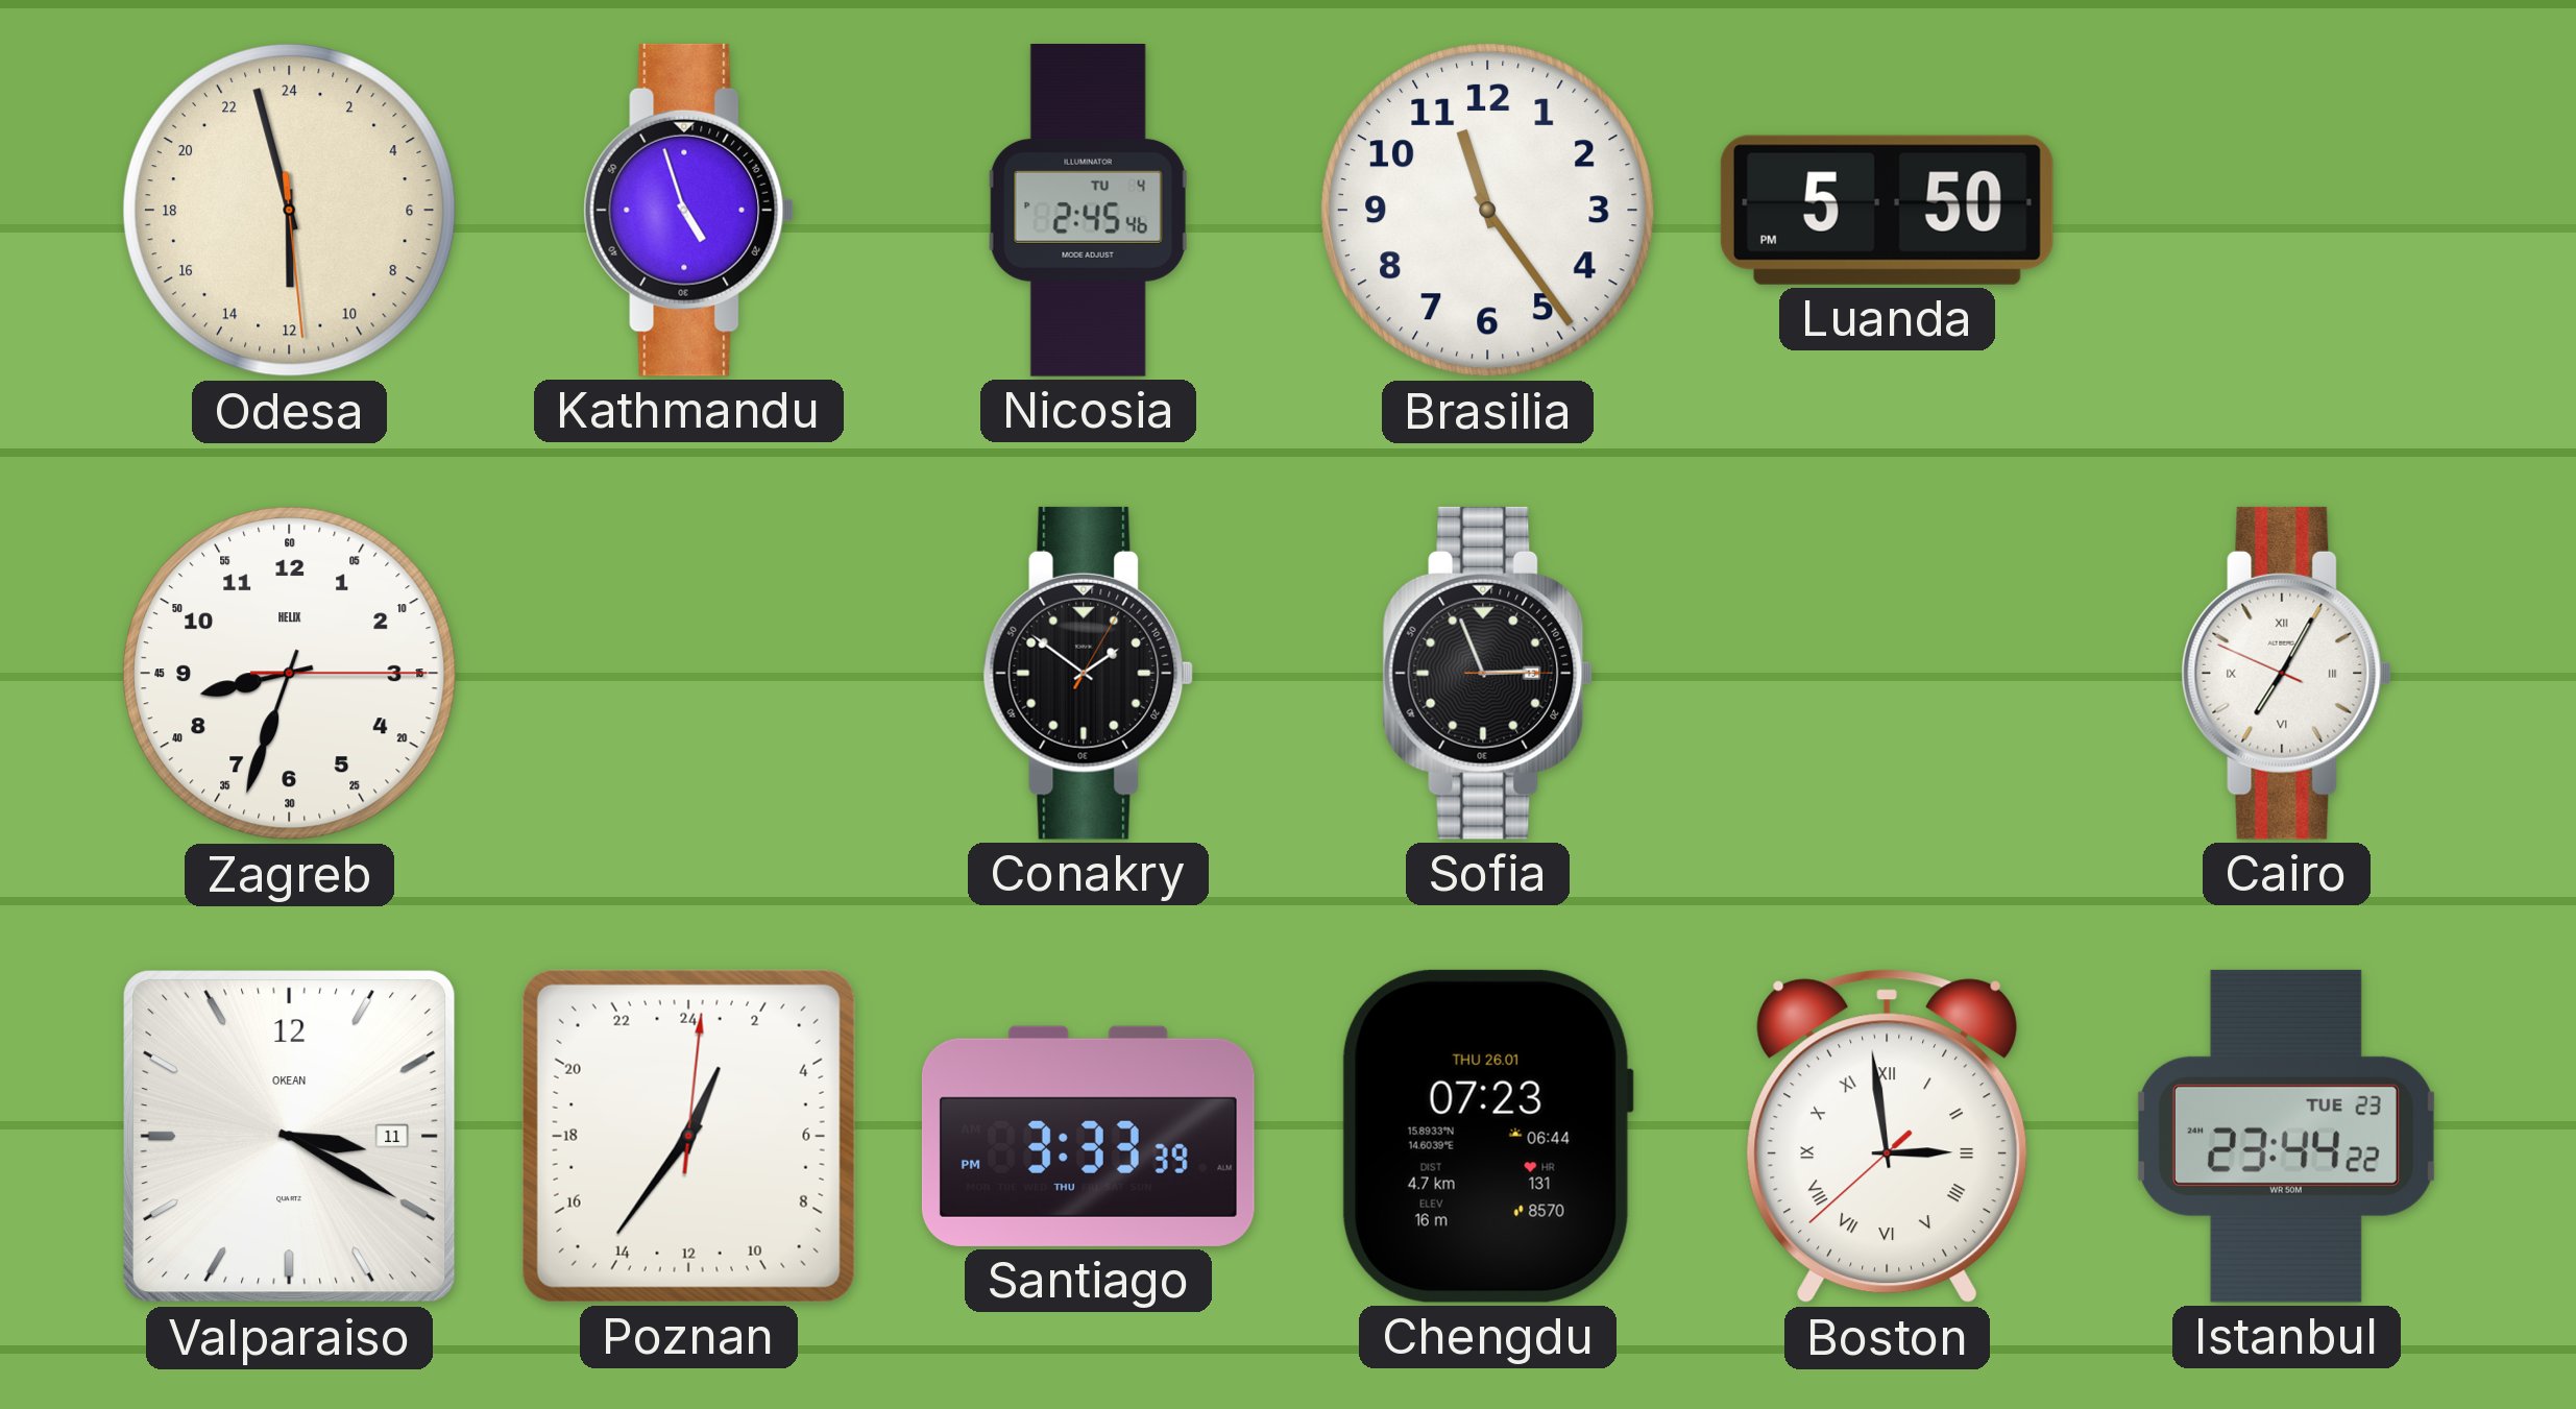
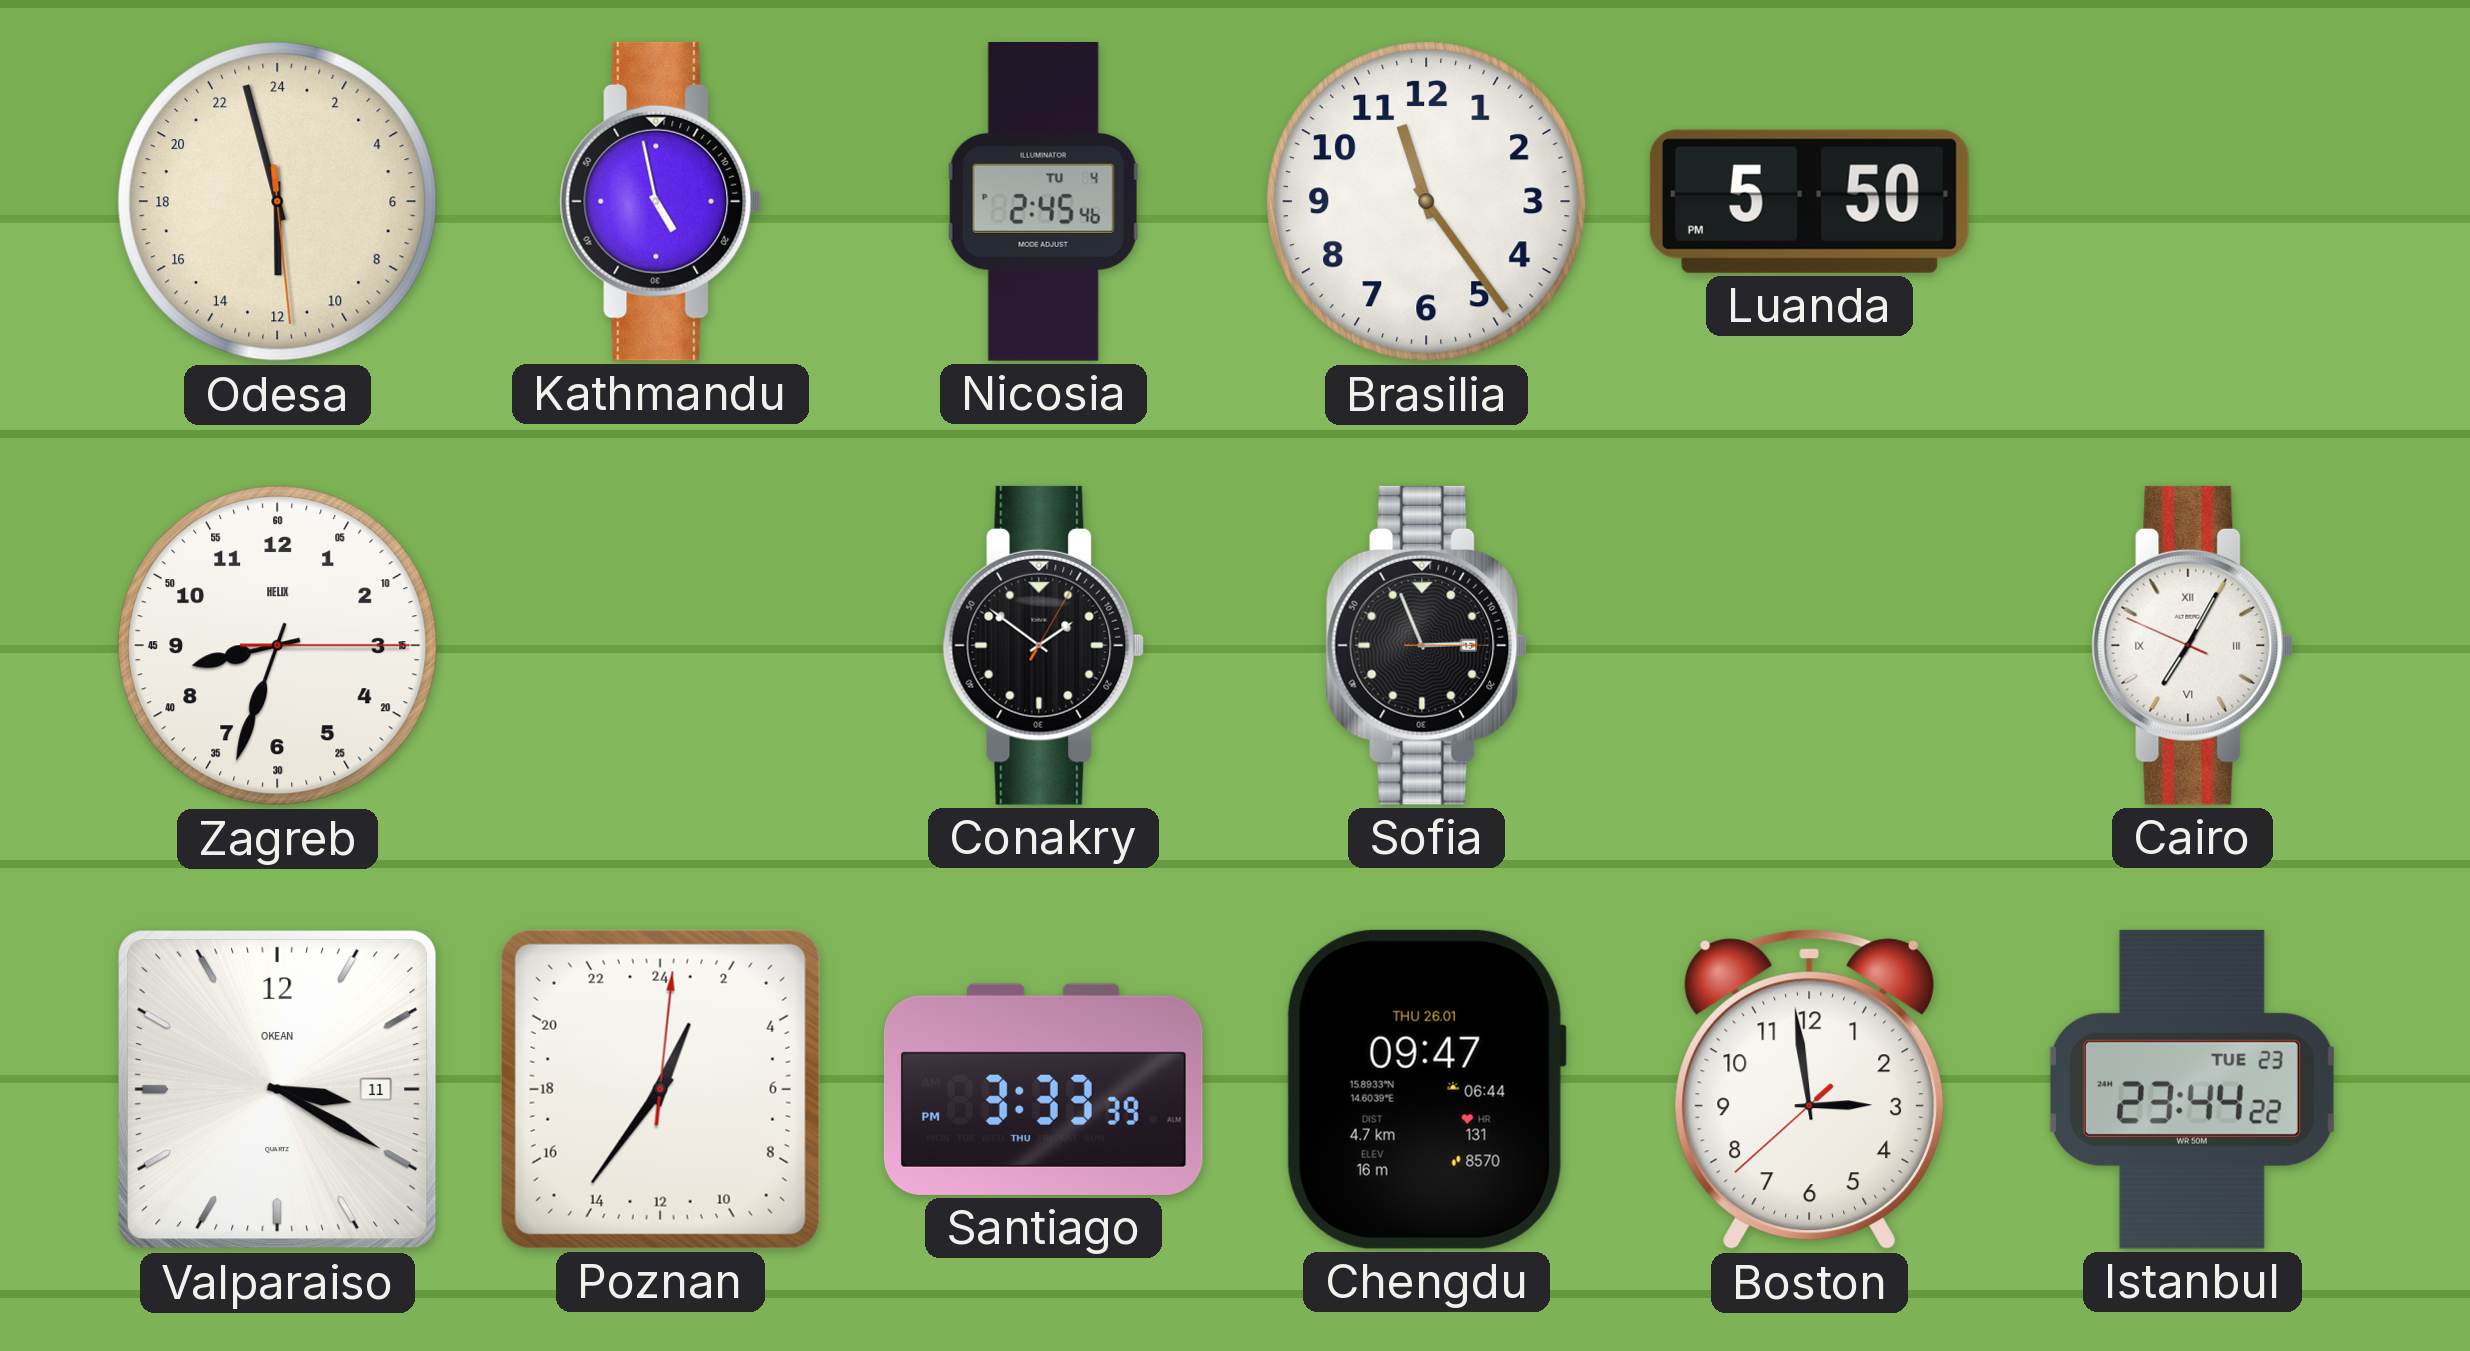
Kathmandu: 4:57 -> 4:58 (661, 201)
Chengdu: 07:23 -> 09:47 (1426, 1089)
Boston numerals: Roman -> Arabic (1810, 1090)
